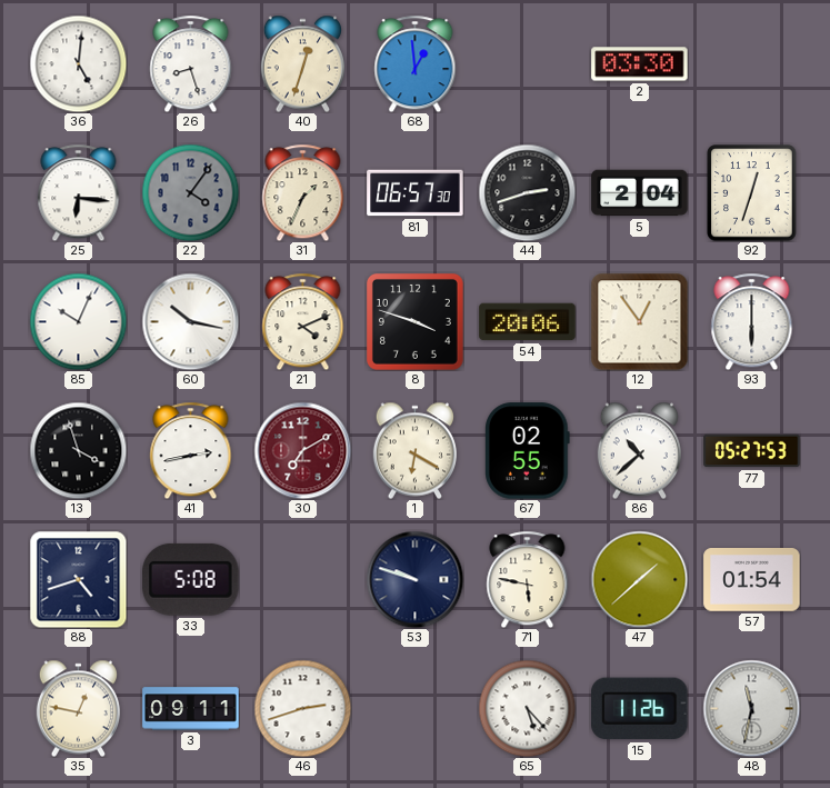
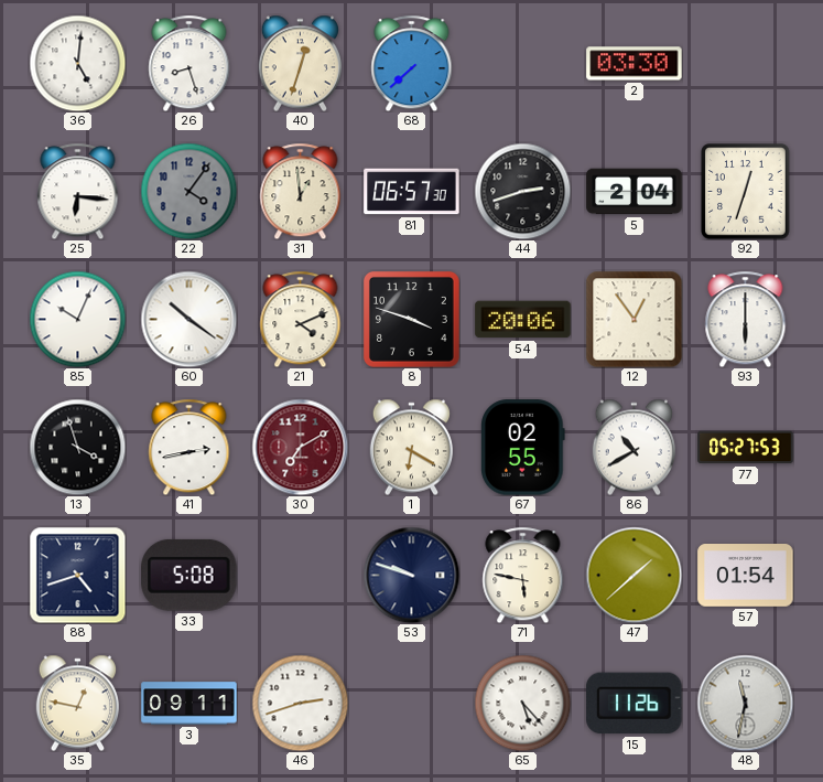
68: 12:59 -> 7:38 (412, 63)
31: 1:34 -> 12:59 (301, 191)
60: 10:17 -> 10:21 (188, 319)
86: 10:38 -> 10:40 (634, 447)
